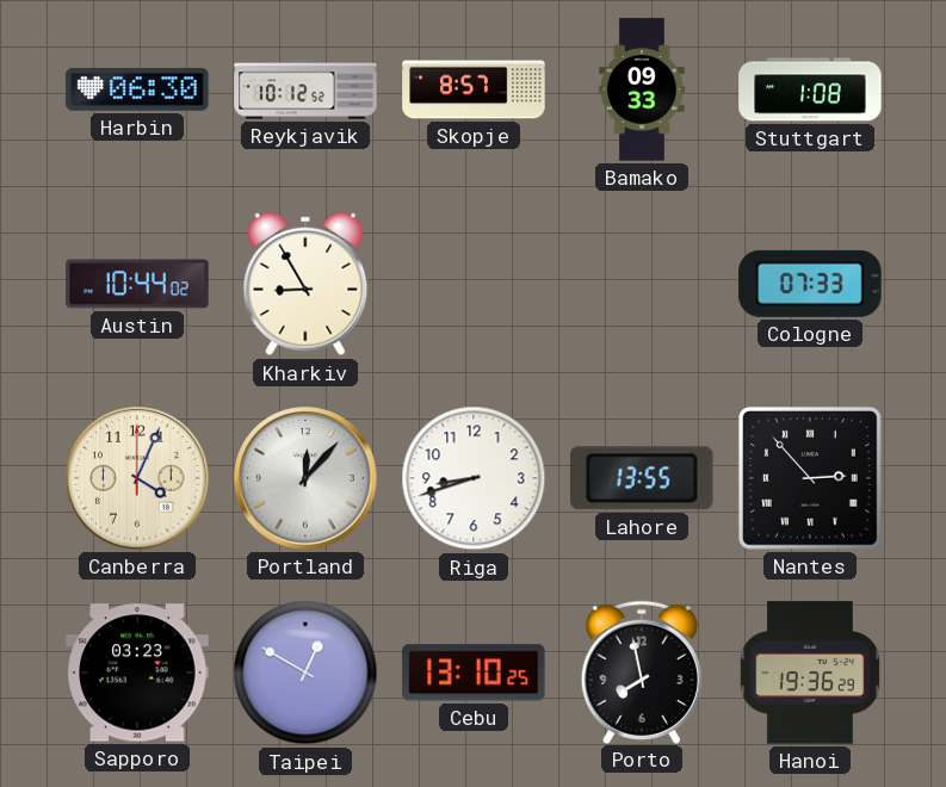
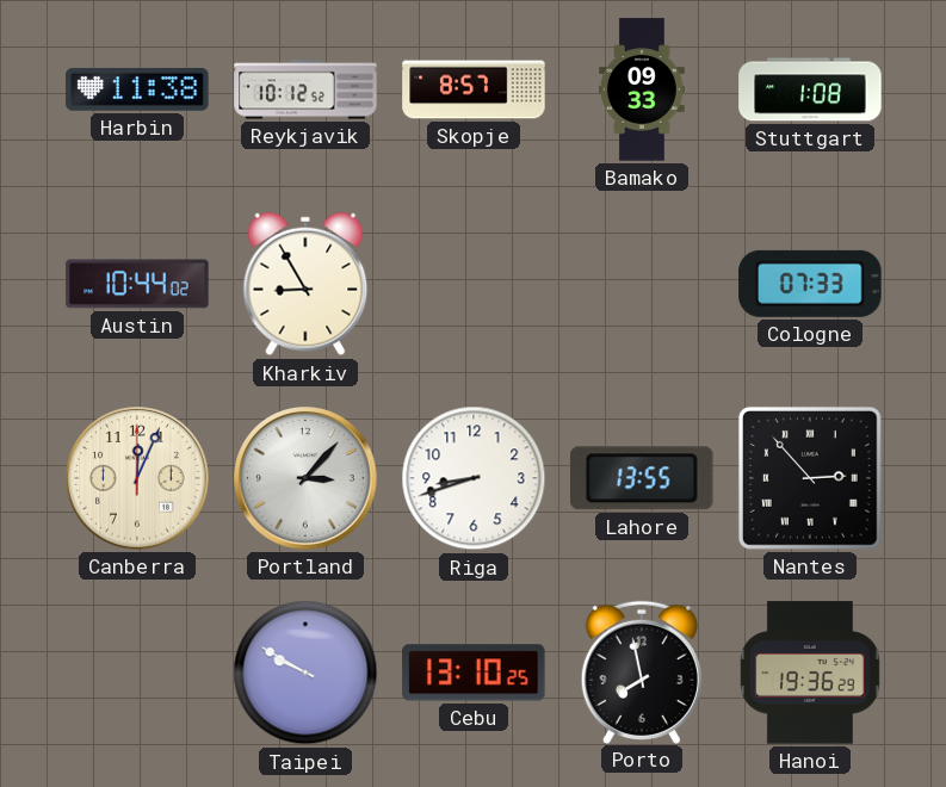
Harbin: 06:30 -> 11:38 (137, 89)
Canberra: 4:04 -> 12:04 (137, 478)
Portland: 12:07 -> 3:07 (305, 478)
Sapporo: 03:23 -> none (137, 673)
Taipei: 12:50 -> 9:50 (305, 673)
